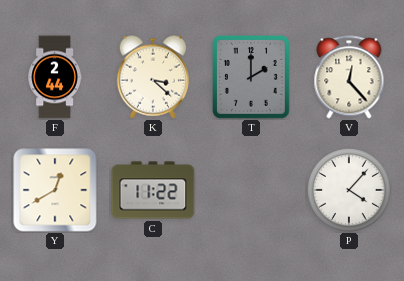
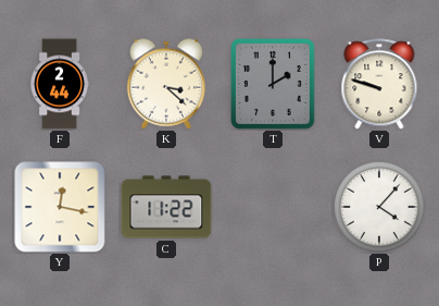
V: 12:23 -> 9:48 (379, 84)
Y: 12:40 -> 12:17 (60, 207)
